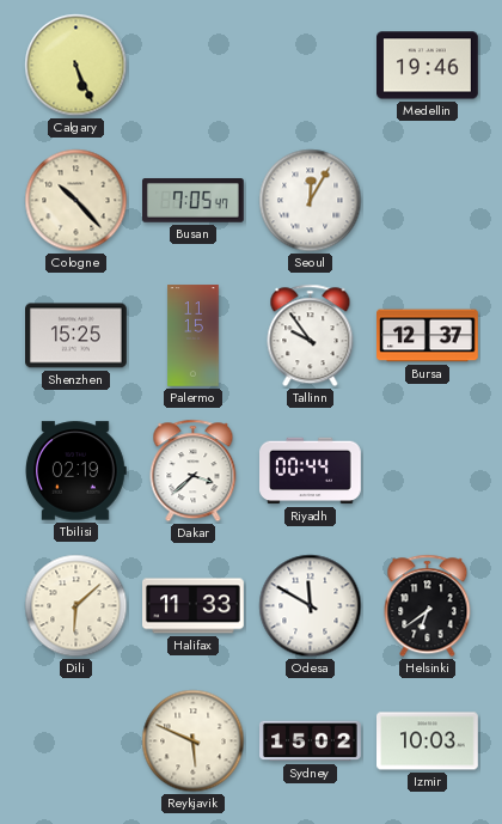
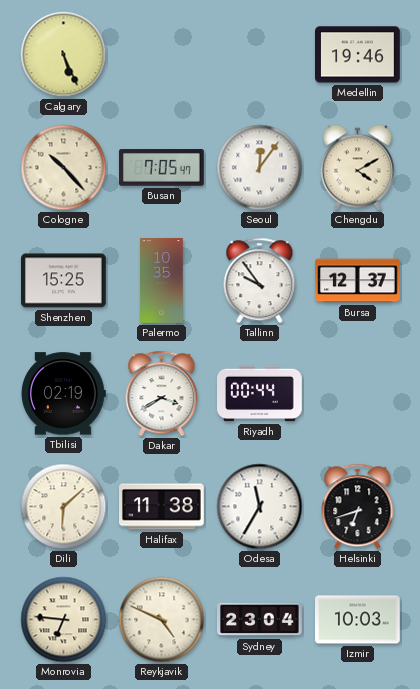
Seoul: 12:05 -> 12:06 (260, 168)
Chengdu: none -> 4:10 (357, 168)
Palermo: 11:15 -> 10:35 (162, 281)
Dakar: 3:38 -> 3:40 (162, 394)
Halifax: 11:33 -> 11:38 (162, 507)
Odesa: 11:50 -> 11:35 (260, 507)
Helsinki: 6:39 -> 6:42 (358, 507)
Monrovia: none -> 6:46 (64, 620)
Reykjavik: 5:49 -> 4:49 (162, 620)
Sydney: 15:02 -> 23:04 (260, 620)
